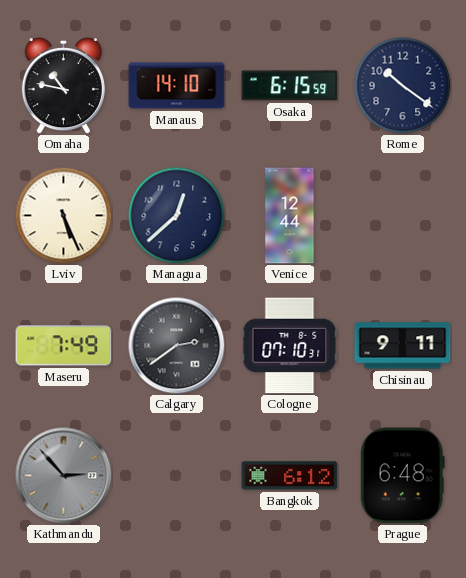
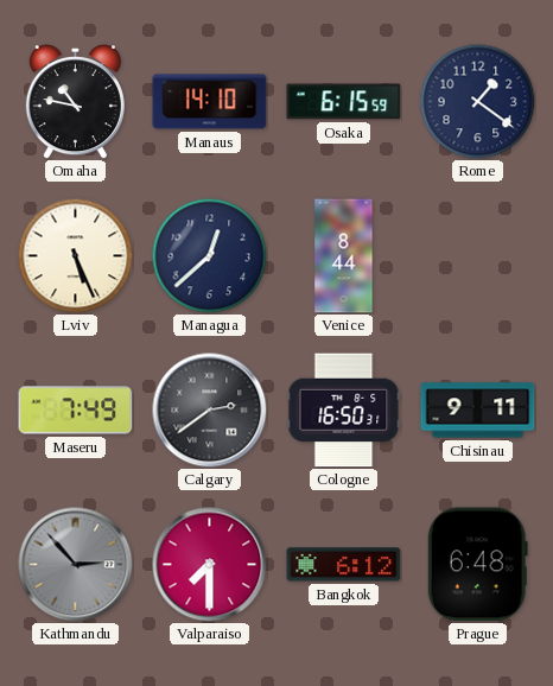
Rome: 10:21 -> 1:21 (477, 101)
Venice: 12:44 -> 8:44 (344, 256)
Cologne: 07:10 -> 16:50 (344, 411)
Valparaiso: none -> 7:30 (210, 565)
